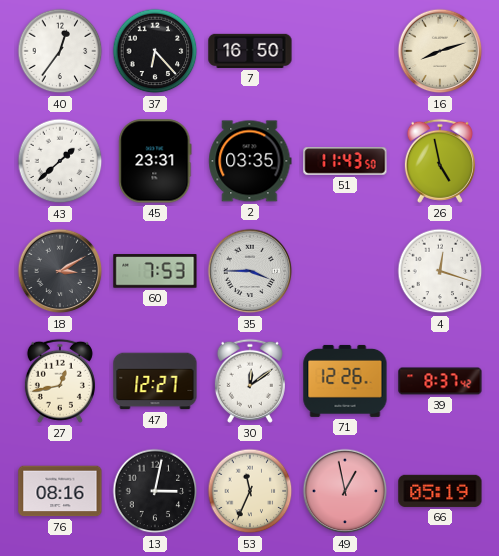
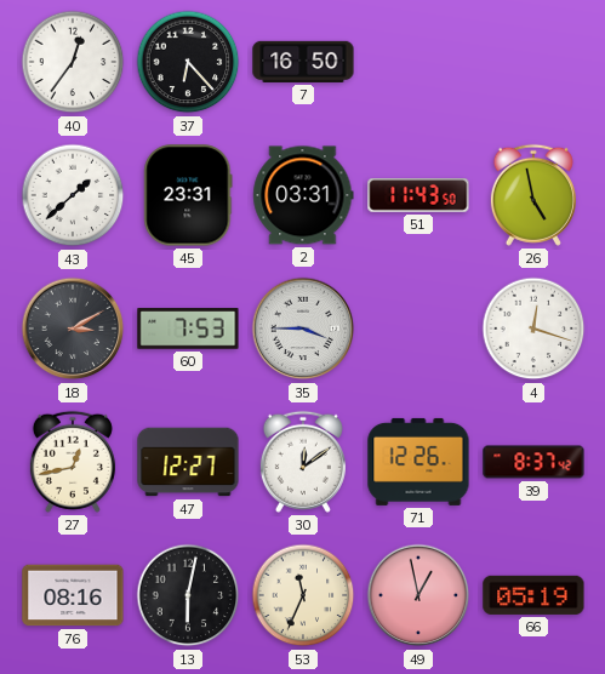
16: 8:12 -> none (440, 51)
2: 03:35 -> 03:31 (303, 195)
13: 3:02 -> 6:02 (188, 595)
